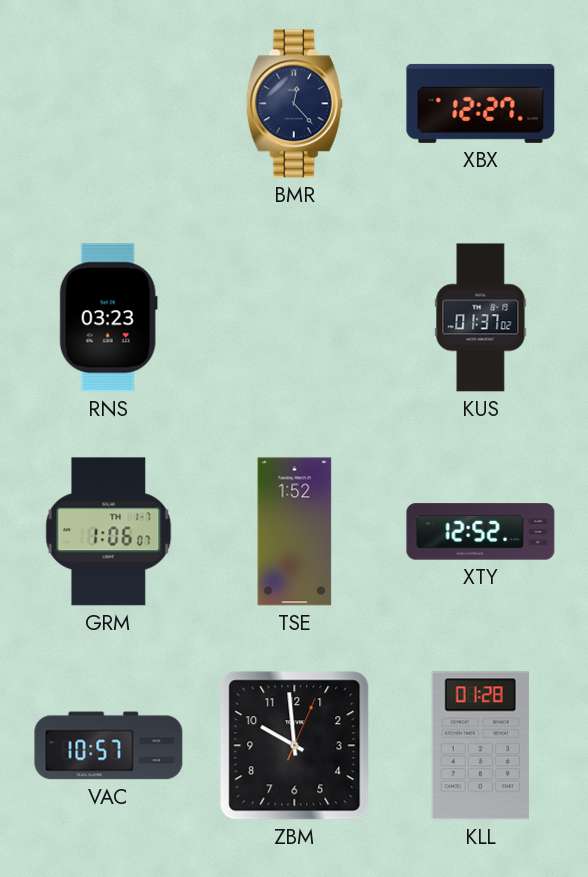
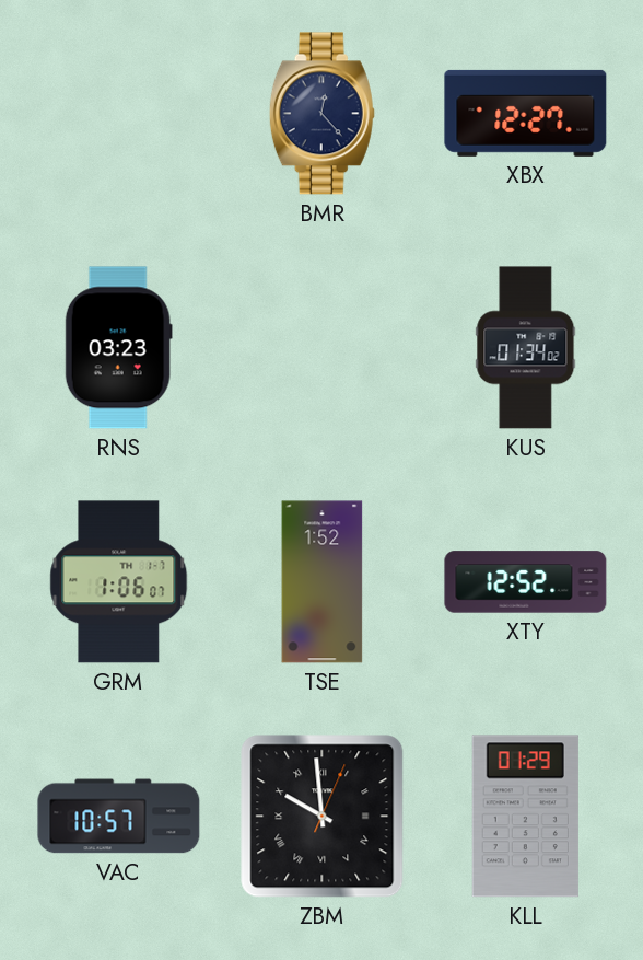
KUS: 01:37 -> 01:34 (526, 348)
ZBM numerals: Arabic -> Roman (323, 817)
KLL: 01:28 -> 01:29 (525, 817)
